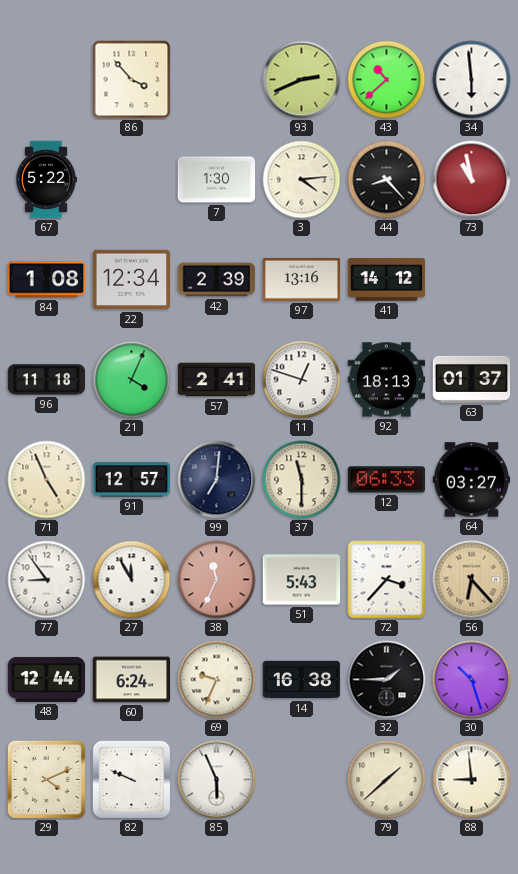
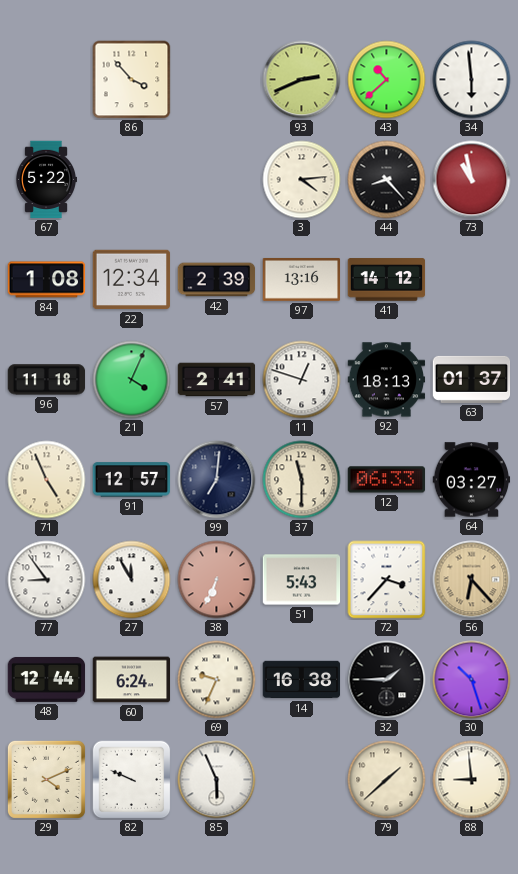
7: 1:30 -> none (217, 180)
38: 11:34 -> 6:34 (217, 580)
